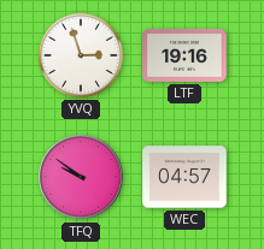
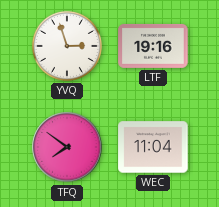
TFQ: 9:51 -> 7:51 (67, 147)
WEC: 04:57 -> 11:04 (153, 147)
